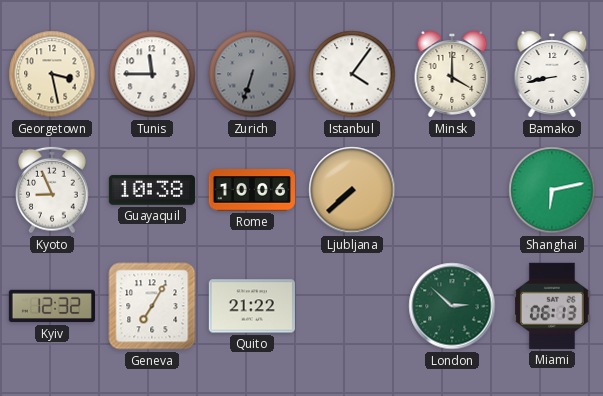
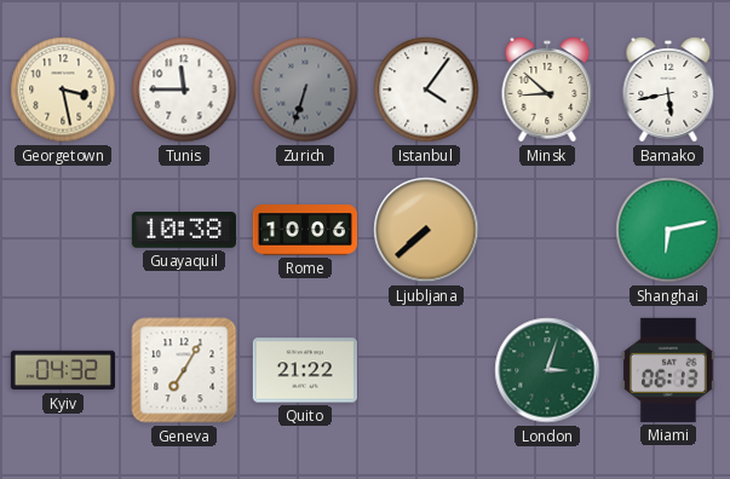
Minsk: 4:00 -> 8:52 (547, 90)
Bamako: 8:43 -> 5:43 (668, 90)
Kyoto: 8:56 -> none (53, 190)
Kyiv: 12:32 -> 04:32 (63, 370)
London: 2:52 -> 3:03 (547, 370)
